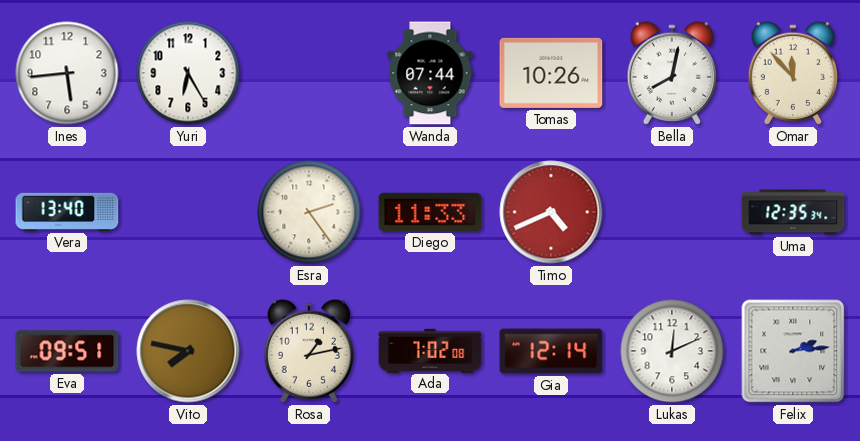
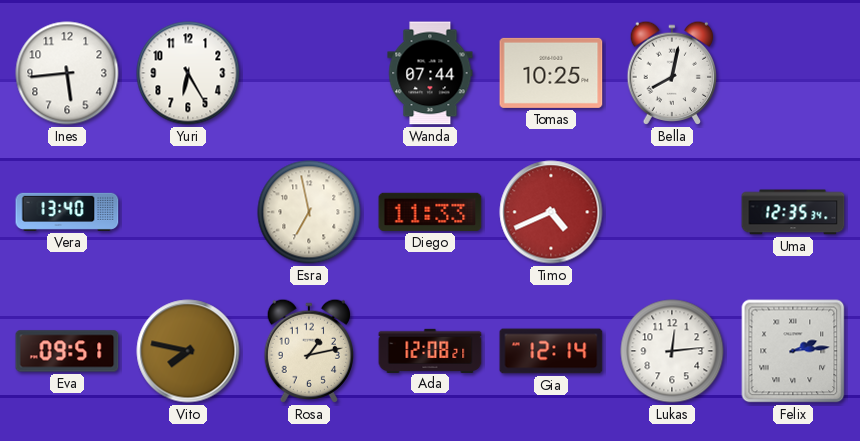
Tomas: 10:26 -> 10:25 (551, 73)
Omar: 11:53 -> none (792, 73)
Esra: 2:24 -> 6:58 (309, 212)
Ada: 7:02 -> 12:08 (430, 350)
Lukas: 12:11 -> 12:14 (672, 351)
